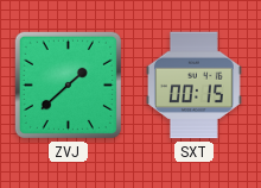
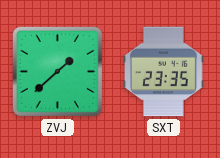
SXT: 00:15 -> 23:35 (163, 72)
